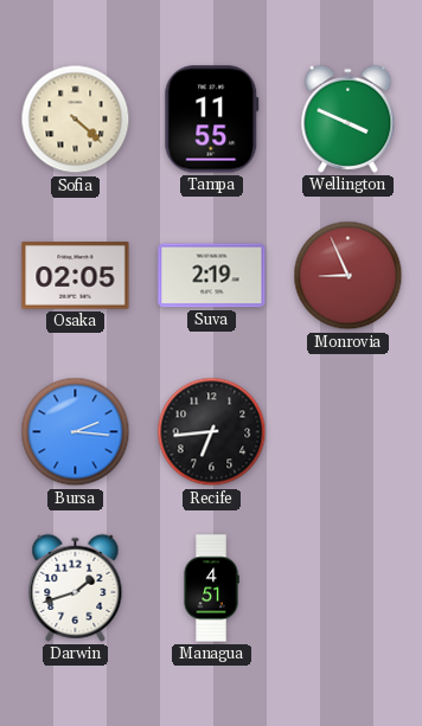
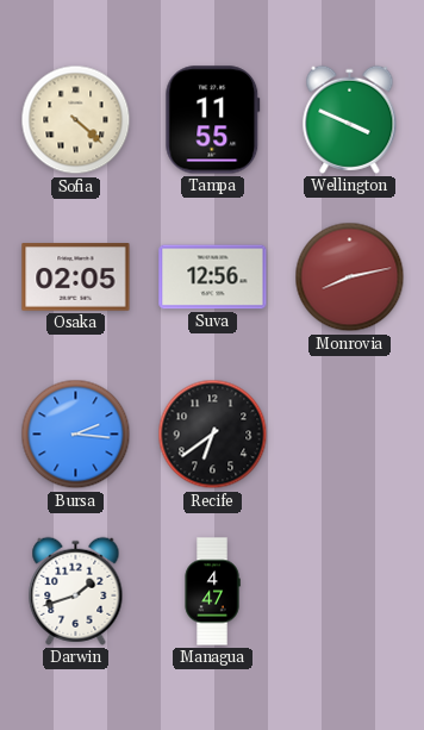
Suva: 2:19 -> 12:56 (213, 277)
Monrovia: 8:56 -> 8:13 (350, 277)
Recife: 6:44 -> 6:39 (213, 435)
Managua: 4:51 -> 4:47 (212, 592)
